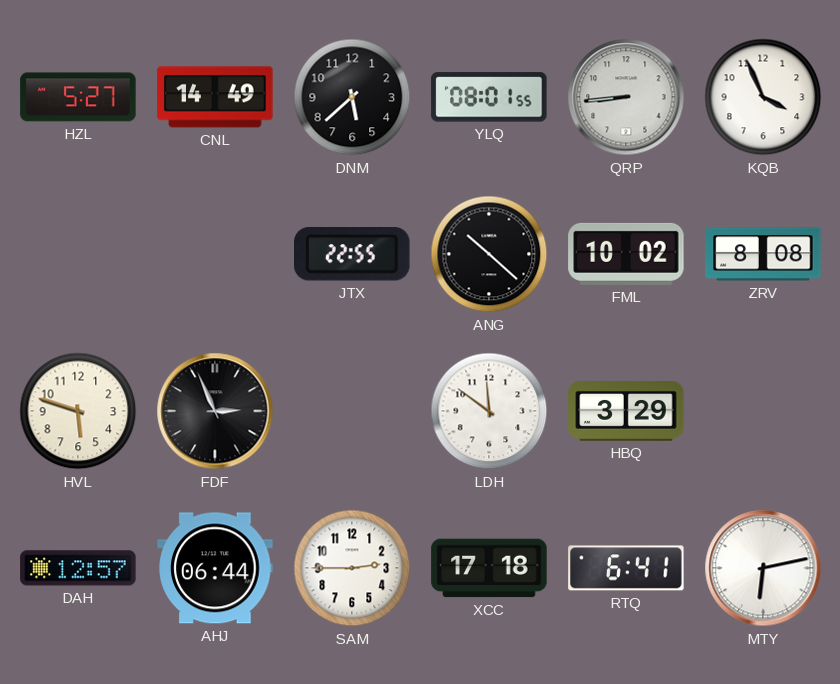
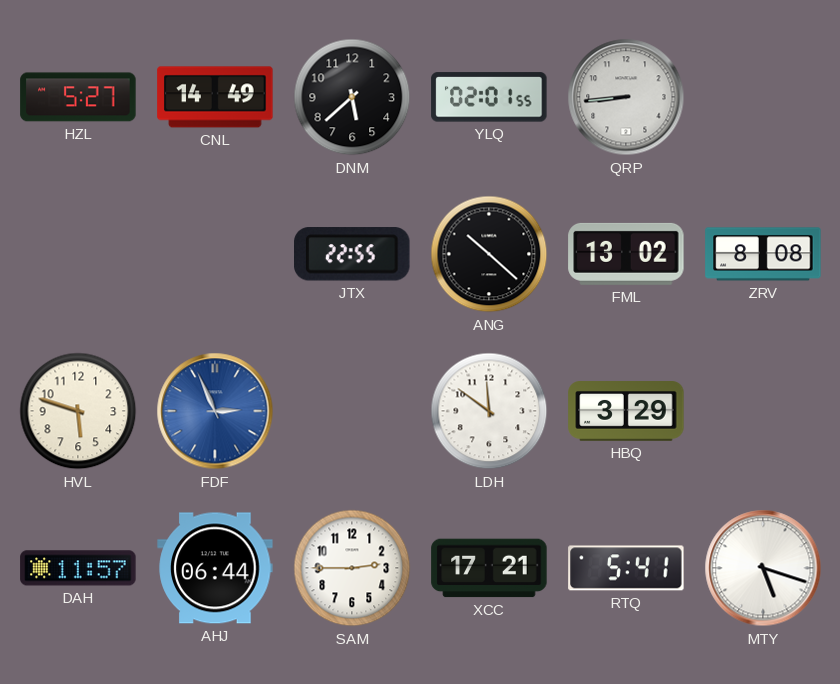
YLQ: 08:01 -> 02:01 (489, 97)
KQB: 3:56 -> none (763, 97)
FML: 10:02 -> 13:02 (626, 254)
FDF dial: black -> blue (215, 411)
DAH: 12:57 -> 11:57 (78, 568)
XCC: 17:18 -> 17:21 (489, 568)
RTQ: 6:41 -> 5:41 (626, 568)
MTY: 6:13 -> 5:18 (763, 568)
